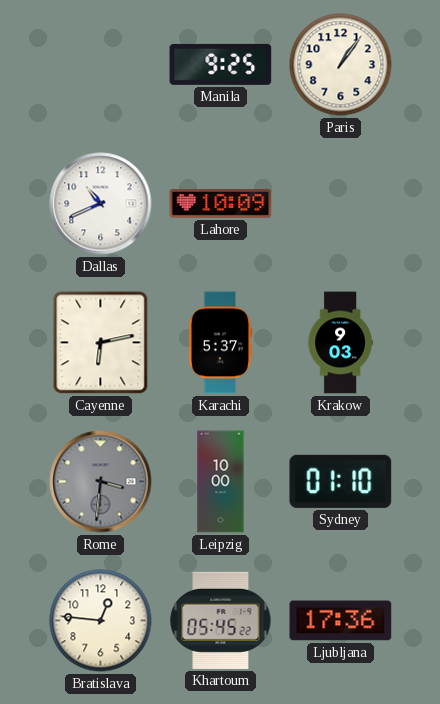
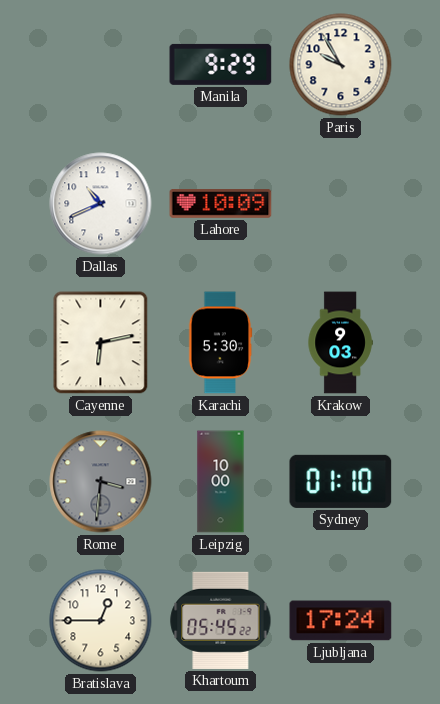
Manila: 9:25 -> 9:29 (221, 64)
Paris: 1:06 -> 9:55 (341, 65)
Karachi: 5:37 -> 5:30 (220, 343)
Bratislava: 12:46 -> 12:45 (101, 621)
Ljubljana: 17:36 -> 17:24 (341, 621)
